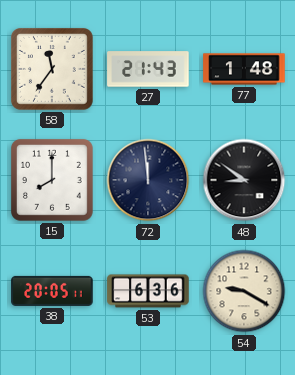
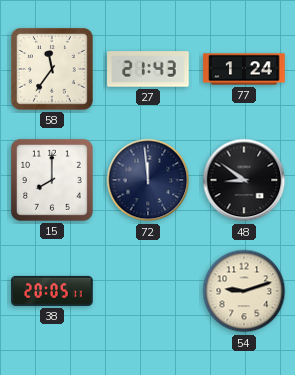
77: 1:48 -> 1:24 (244, 69)
53: 6:36 -> none (148, 291)
54: 9:20 -> 9:12 (244, 291)
